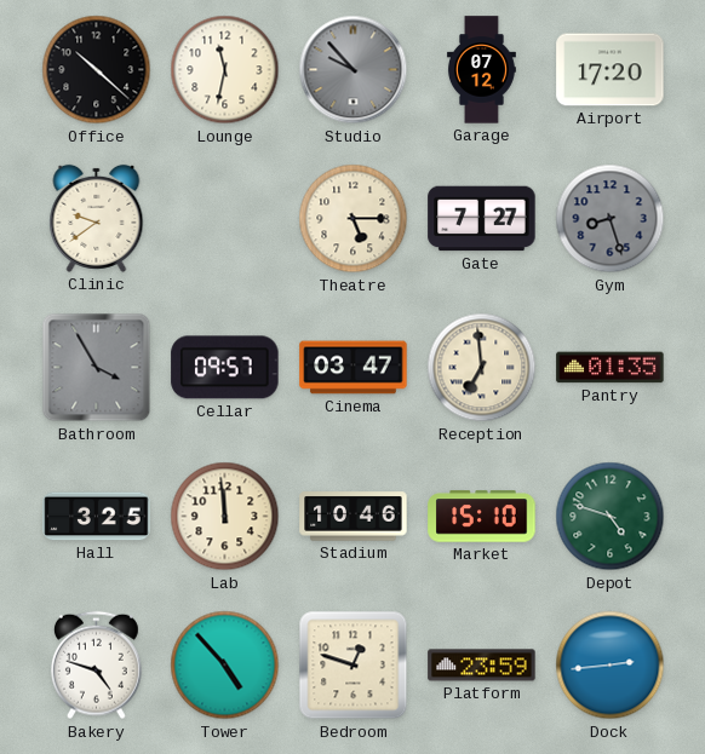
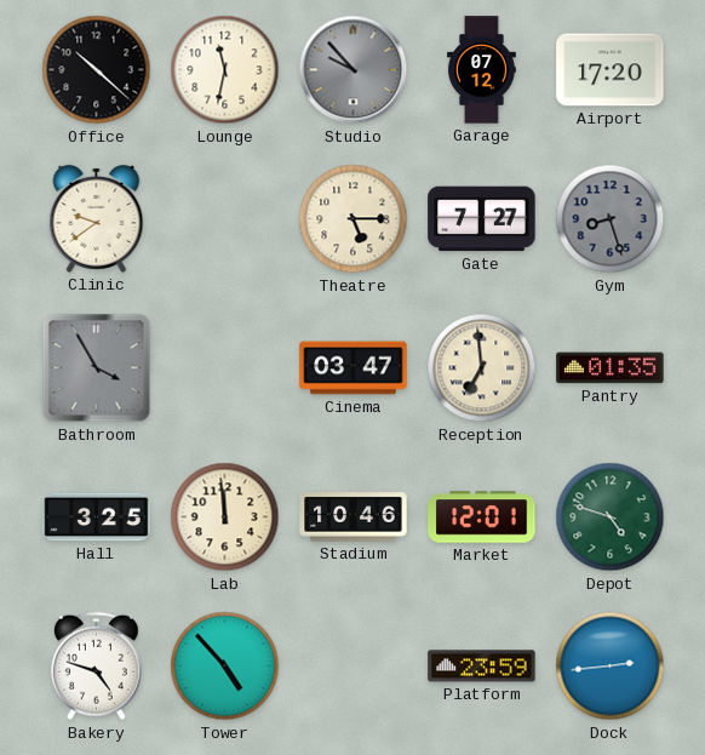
Cellar: 09:57 -> none (225, 368)
Market: 15:10 -> 12:01 (482, 517)
Bedroom: 12:48 -> none (354, 666)
